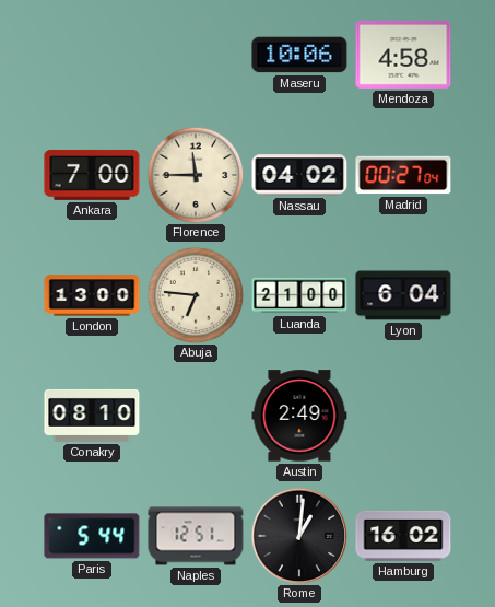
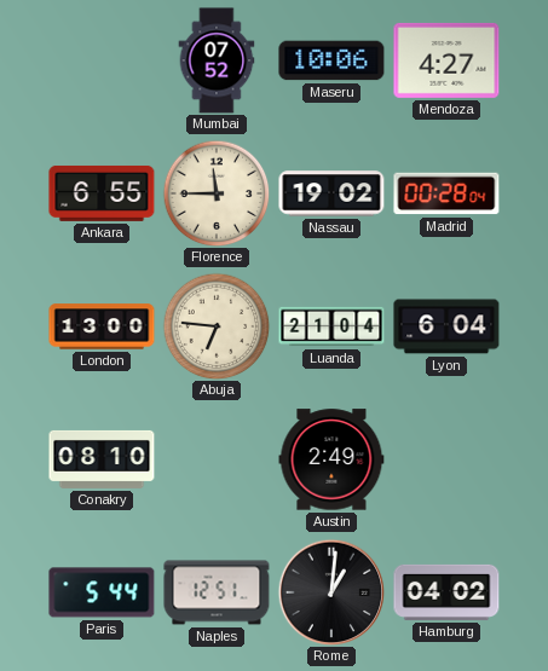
Mumbai: none -> 07:52 (217, 60)
Mendoza: 4:58 -> 4:27 (446, 60)
Ankara: 7:00 -> 6:55 (102, 193)
Nassau: 04:02 -> 19:02 (331, 193)
Madrid: 00:27 -> 00:28 (446, 193)
Luanda: 21:00 -> 21:04 (331, 326)
Hamburg: 16:02 -> 04:02 (446, 592)
